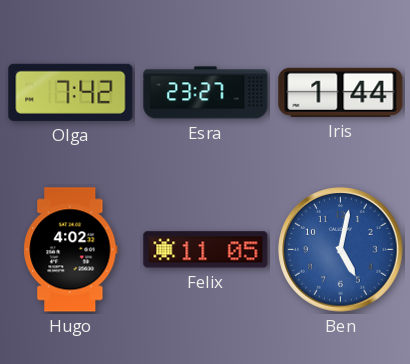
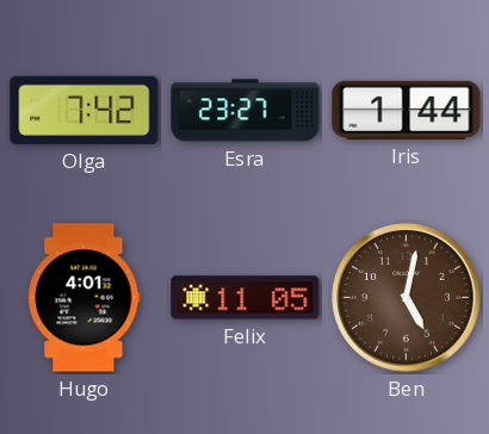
Hugo: 4:02 -> 4:01 (85, 298)
Ben dial: blue -> brown (407, 298)
